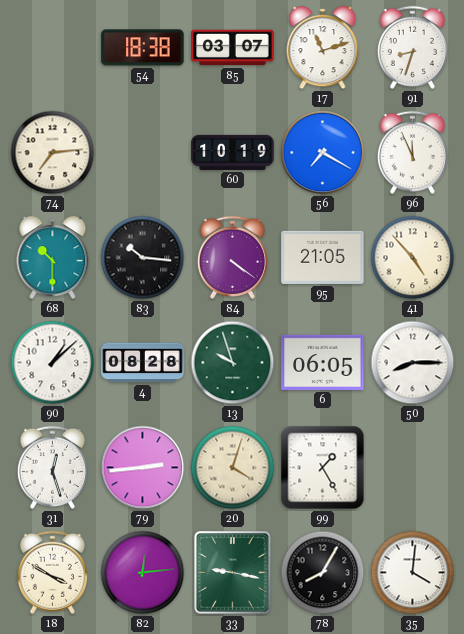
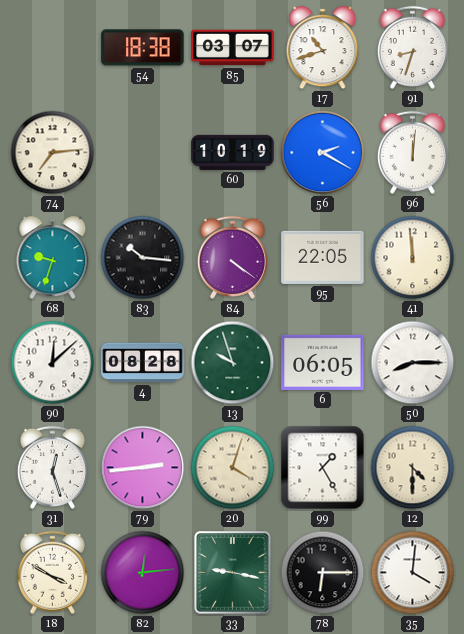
17: 11:12 -> 10:42 (323, 48)
56: 7:20 -> 2:20 (323, 153)
96: 11:56 -> 12:01 (412, 152)
68: 10:30 -> 9:33 (53, 258)
95: 21:05 -> 22:05 (323, 257)
41: 4:53 -> 11:59 (413, 258)
90: 1:08 -> 12:08 (53, 363)
12: none -> 4:30 (413, 468)
78: 8:05 -> 6:15 (323, 573)
